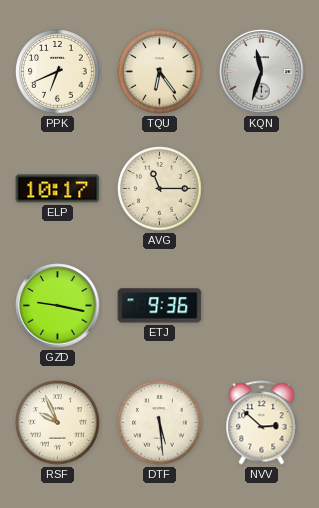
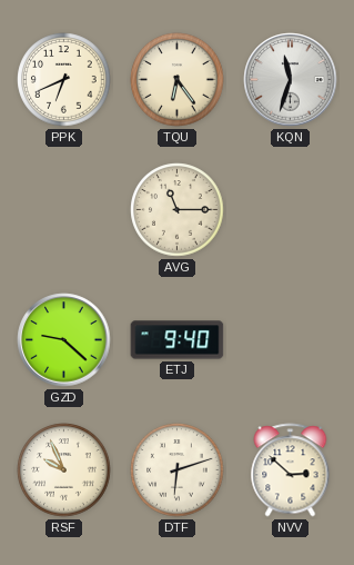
ELP: 10:17 -> none (58, 189)
GZD: 9:17 -> 9:22 (64, 340)
ETJ: 9:36 -> 9:40 (178, 340)
DTF: 5:29 -> 6:12 (178, 470)
